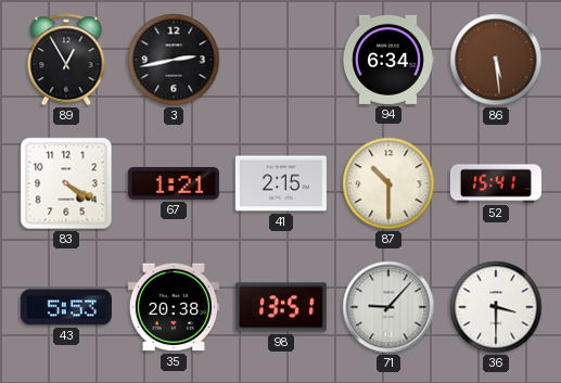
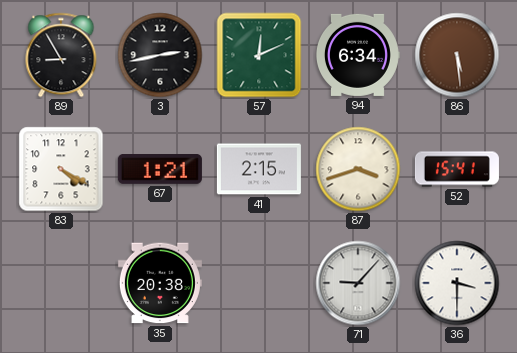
89: 12:55 -> 8:55 (61, 55)
57: none -> 12:11 (259, 55)
87: 10:30 -> 3:42 (358, 169)
43: 5:53 -> none (66, 307)
98: 13:51 -> none (281, 307)
